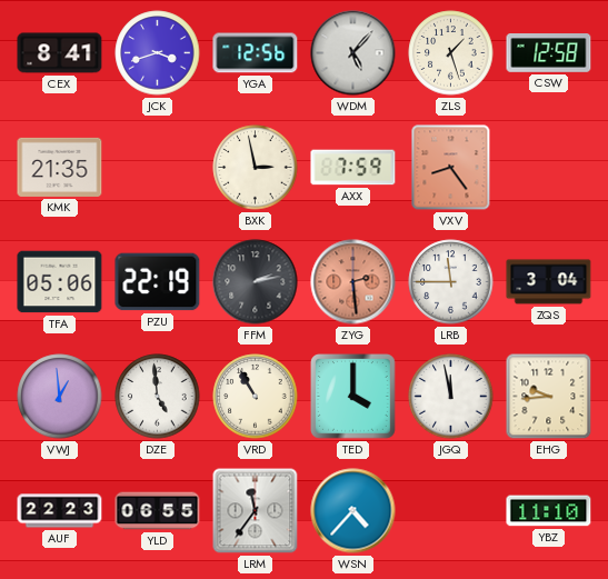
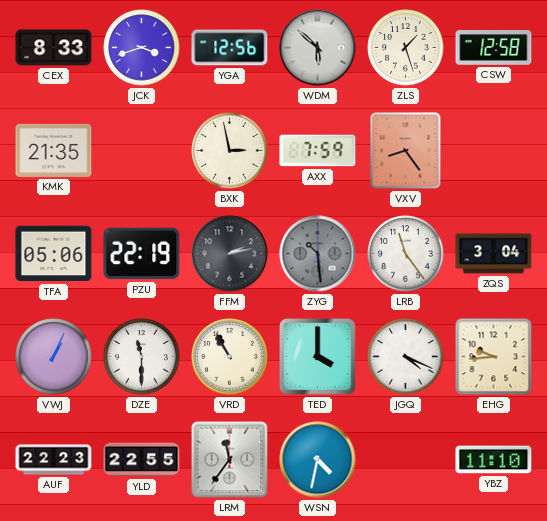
CEX: 8:41 -> 8:33 (54, 48)
WDM: 5:07 -> 5:52 (318, 48)
ZYG: 2:29 -> 10:29 (318, 254)
ZYG dial: salmon -> grey (318, 254)
LRB: 11:45 -> 11:24 (406, 254)
VWJ: 12:59 -> 1:04 (54, 357)
DZE: 4:59 -> 11:30 (142, 357)
JGQ: 11:58 -> 4:19 (406, 357)
YLD: 06:55 -> 22:55 (142, 460)
WSN: 4:37 -> 4:32 (318, 460)
